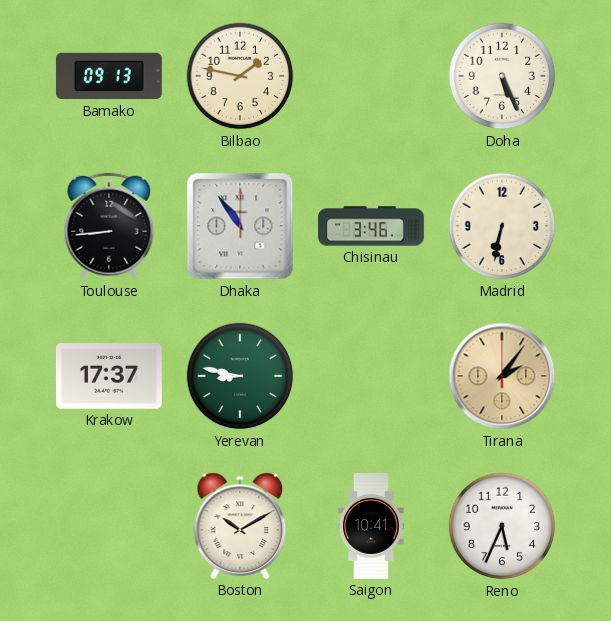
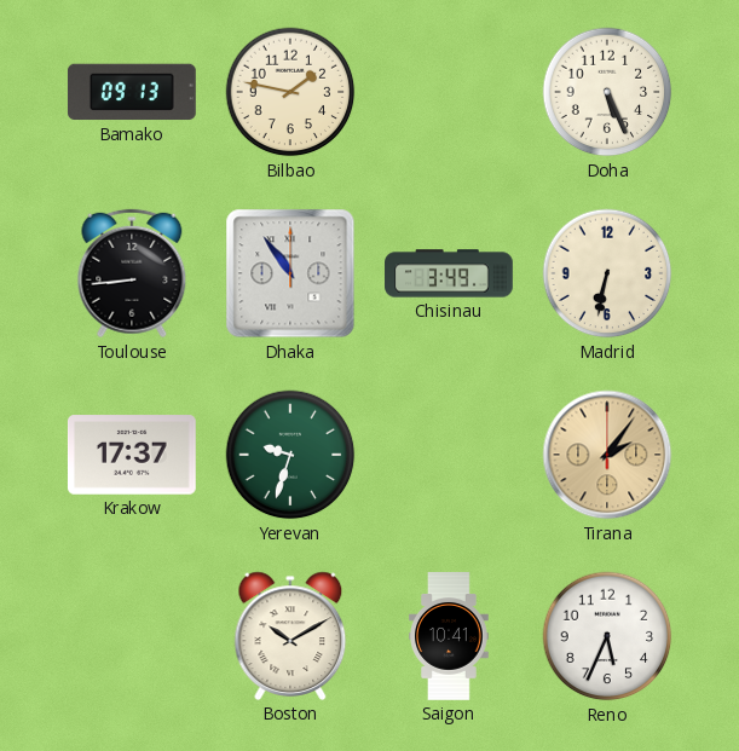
Chisinau: 3:46 -> 3:49 (449, 273)
Yerevan: 8:47 -> 9:33 (290, 455)
